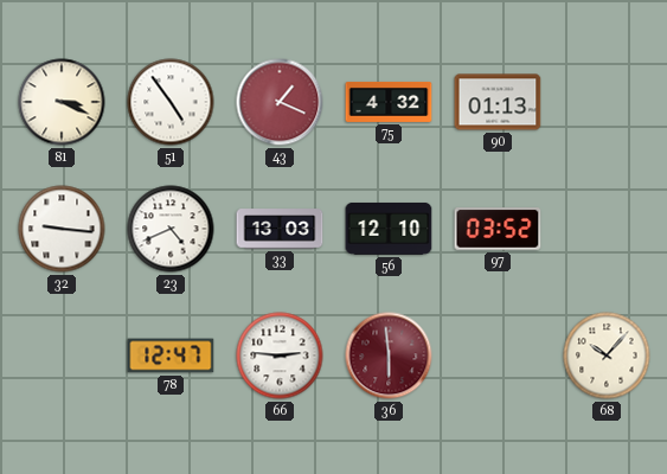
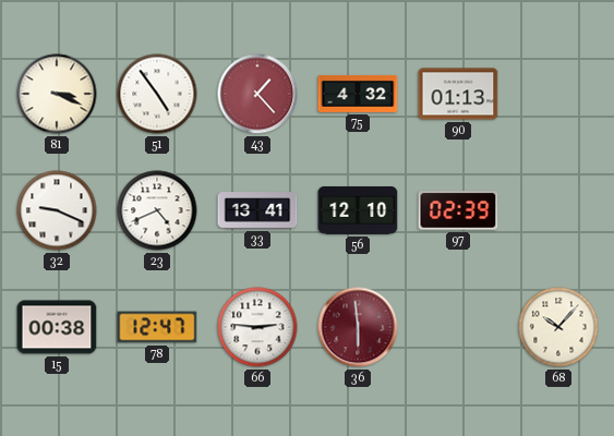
43: 1:19 -> 1:23 (257, 94)
32: 9:16 -> 9:19 (57, 210)
33: 13:03 -> 13:41 (257, 210)
97: 03:52 -> 02:39 (458, 210)
15: none -> 00:38 (57, 327)
